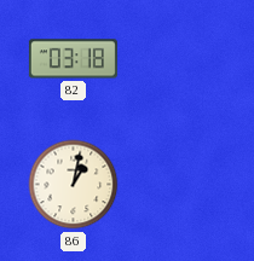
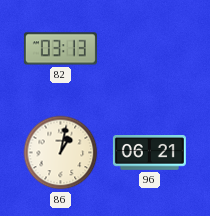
82: 03:18 -> 03:13 (60, 49)
96: none -> 06:21 (149, 153)
